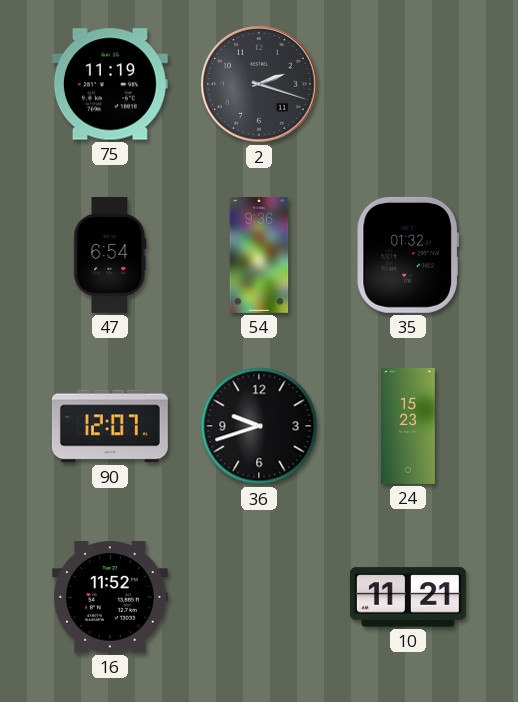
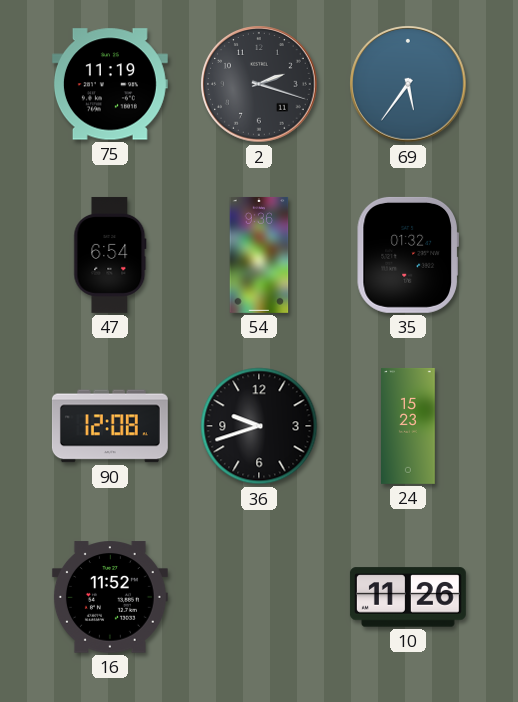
69: none -> 5:36 (408, 84)
90: 12:07 -> 12:08 (110, 426)
10: 11:21 -> 11:26 (408, 597)
